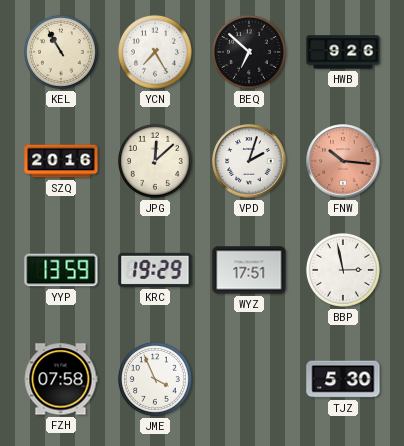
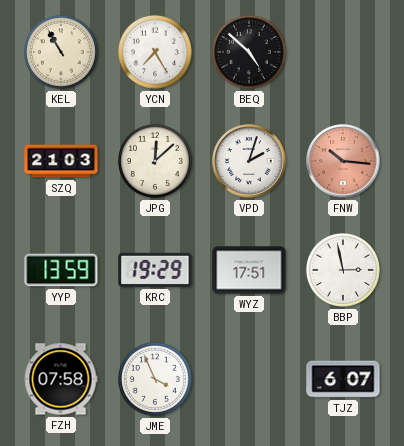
BEQ: 6:52 -> 4:52 (249, 52)
HWB: 9:26 -> none (343, 52)
SZQ: 20:16 -> 21:03 (61, 161)
TJZ: 5:30 -> 6:07 (343, 379)
